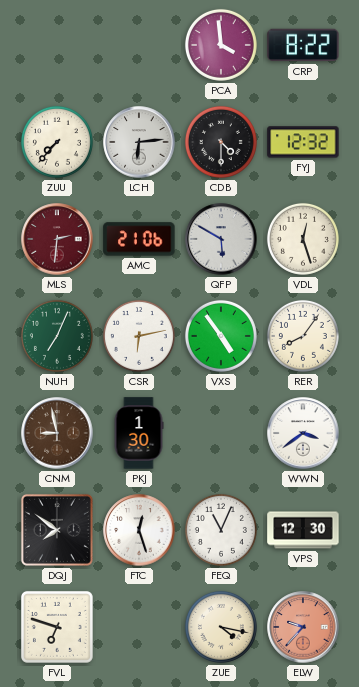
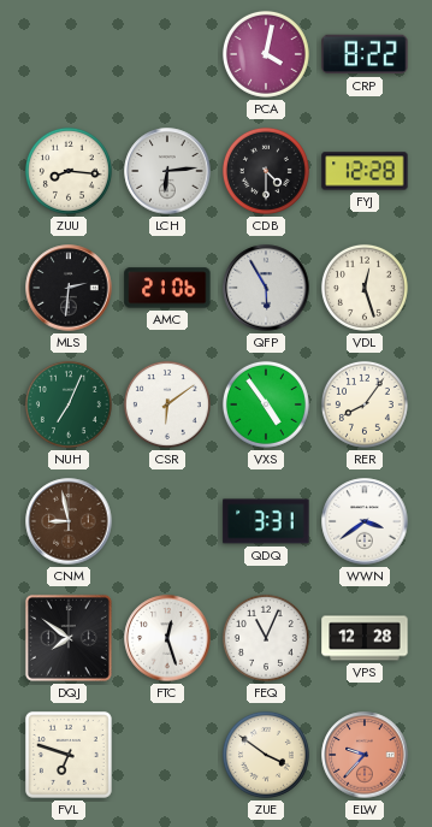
PCA: 3:59 -> 4:02 (266, 54)
ZUU: 7:37 -> 8:16 (69, 171)
FYJ: 12:32 -> 12:28 (365, 171)
MLS dial: burgundy -> black (69, 288)
QFP: 5:50 -> 5:55 (266, 288)
CSR: 6:13 -> 6:09 (167, 404)
PKJ: 1:30 -> none (139, 433)
QDQ: none -> 3:31 (266, 521)
VPS: 12:30 -> 12:28 (365, 638)
ZUE: 4:17 -> 3:51 (266, 755)
